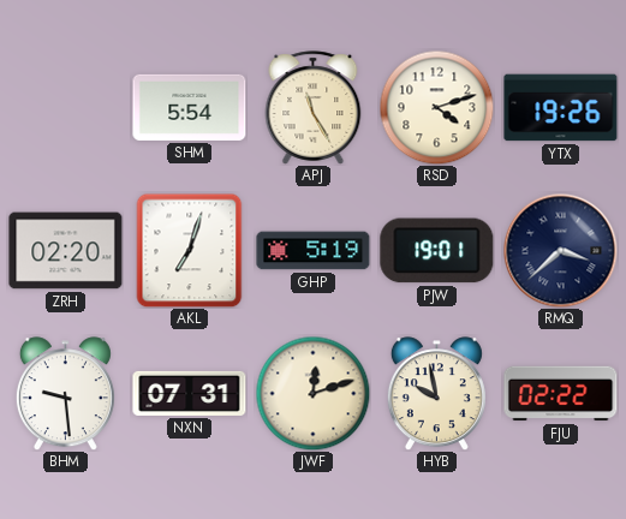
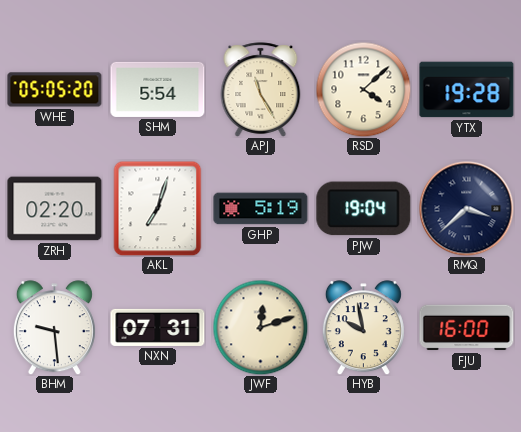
WHE: none -> 05:05 (55, 90)
RSD: 4:12 -> 4:08 (363, 89)
YTX: 19:26 -> 19:28 (467, 90)
PJW: 19:01 -> 19:04 (364, 209)
FJU: 02:22 -> 16:00 (467, 328)
